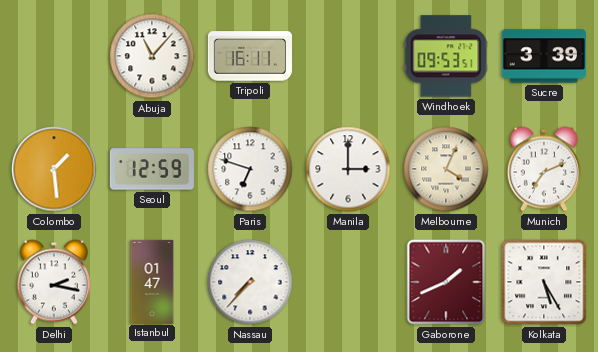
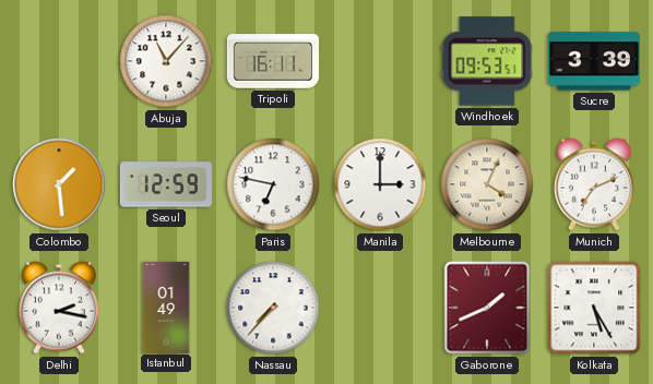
Paris: 6:48 -> 6:47 (273, 184)
Istanbul: 01:47 -> 01:49 (166, 307)
